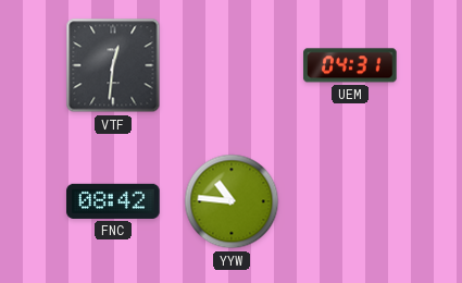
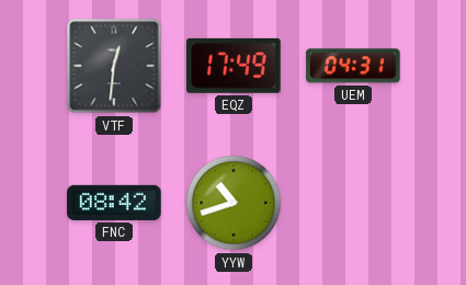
EQZ: none -> 17:49 (235, 66)
YYW: 10:46 -> 10:42 (234, 203)
